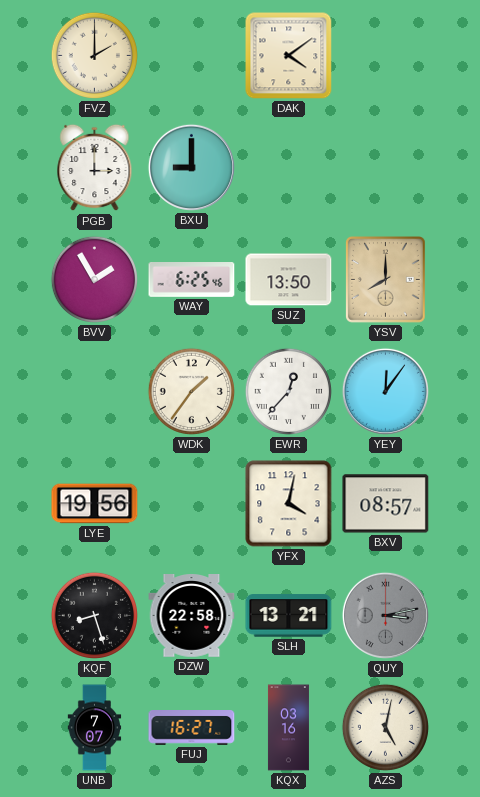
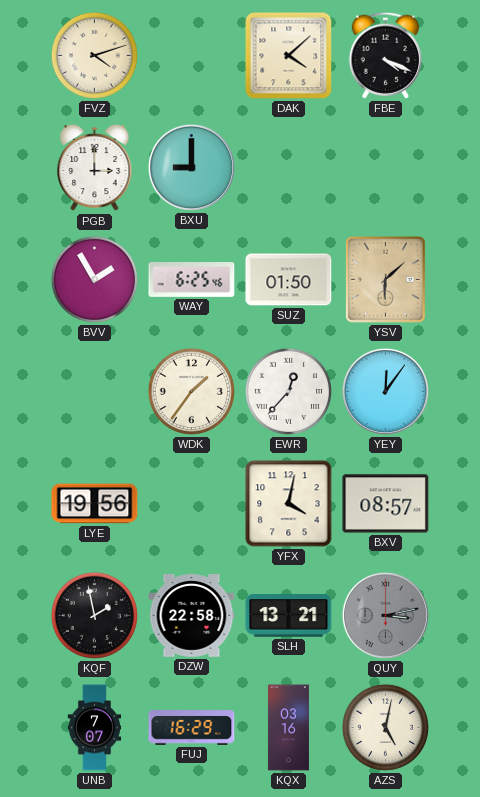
FVZ: 2:00 -> 4:12 (94, 55)
DAK: 4:09 -> 4:08 (289, 56)
FBE: none -> 4:19 (385, 55)
SUZ: 13:50 -> 01:50 (289, 280)
YSV: 8:00 -> 6:08 (386, 280)
KQF: 8:27 -> 1:58 (94, 615)
FUJ: 16:27 -> 16:29 (192, 728)
